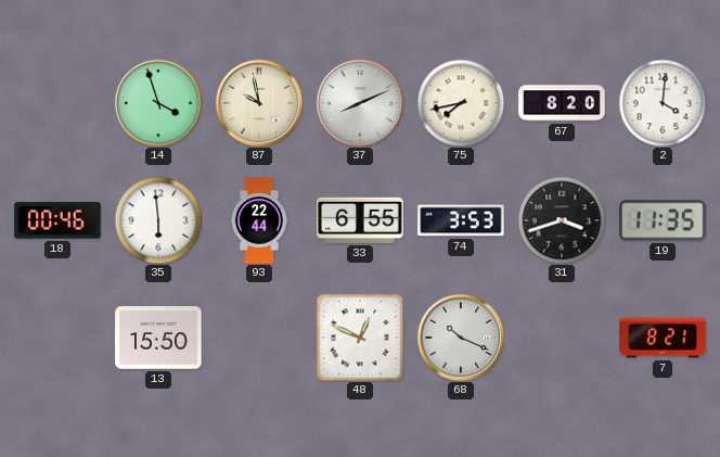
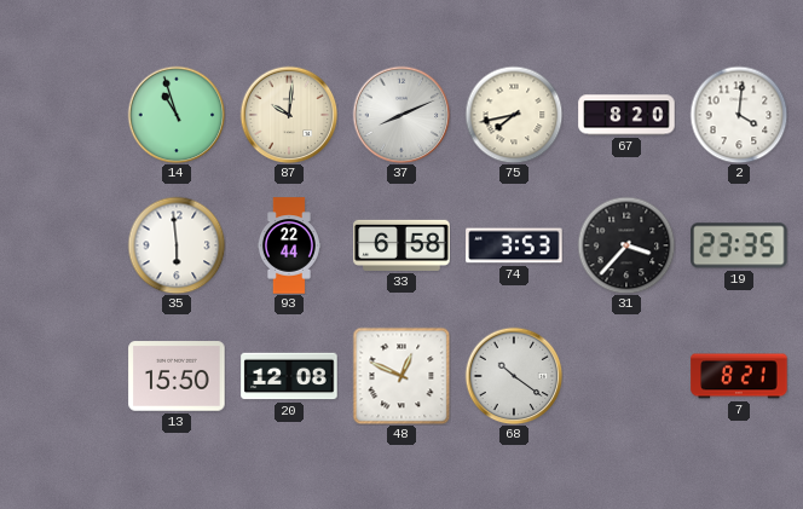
14: 3:57 -> 10:57 (177, 115)
87: 9:58 -> 10:01 (289, 115)
18: 00:46 -> none (57, 220)
33: 6:55 -> 6:58 (401, 245)
31: 3:42 -> 3:37 (626, 245)
19: 11:35 -> 23:35 (739, 245)
20: none -> 12:08 (289, 376)
68: 10:19 -> 10:21 (514, 376)
